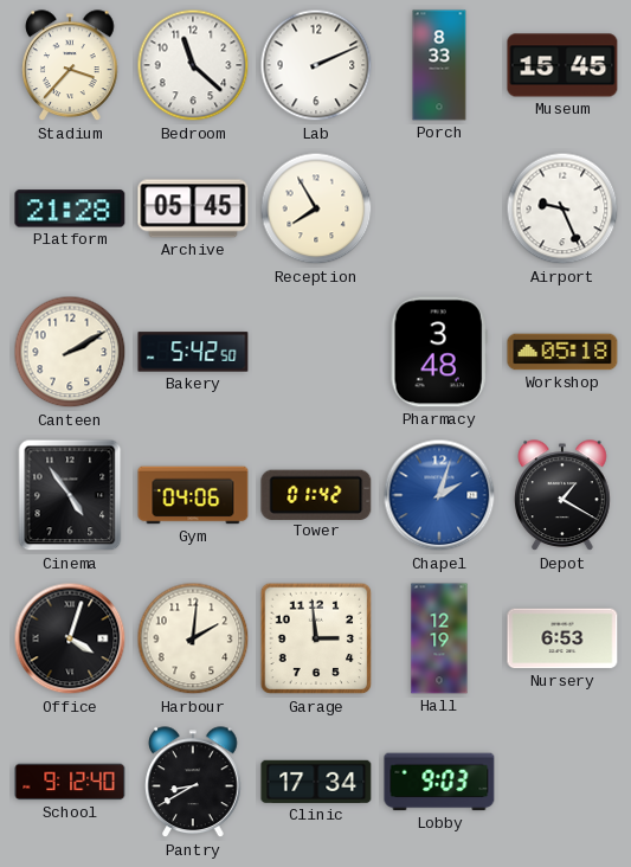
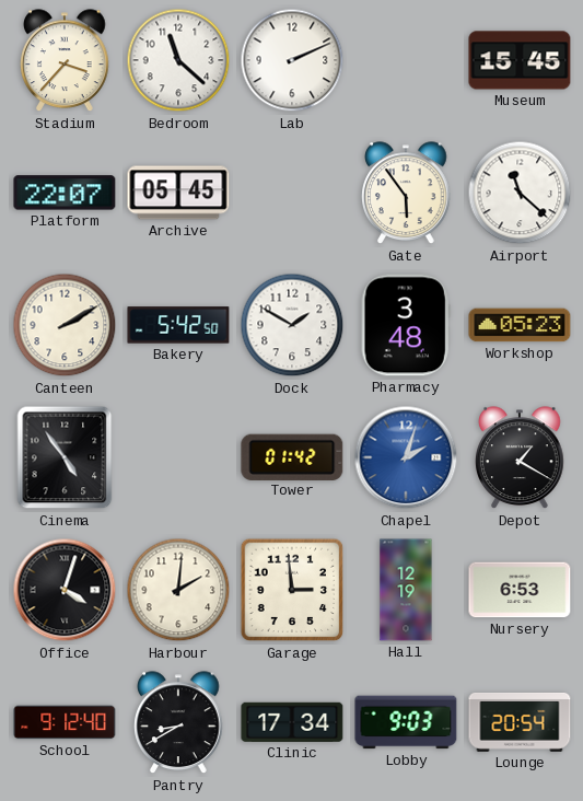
Porch: 8:33 -> none (439, 65)
Platform: 21:28 -> 22:07 (65, 193)
Reception: 7:55 -> none (316, 208)
Gate: none -> 5:54 (406, 194)
Airport: 9:26 -> 11:22 (520, 193)
Dock: none -> 1:50 (292, 325)
Workshop: 05:18 -> 05:23 (520, 325)
Gym: 04:06 -> none (193, 495)
Lounge: none -> 20:54 (520, 722)
